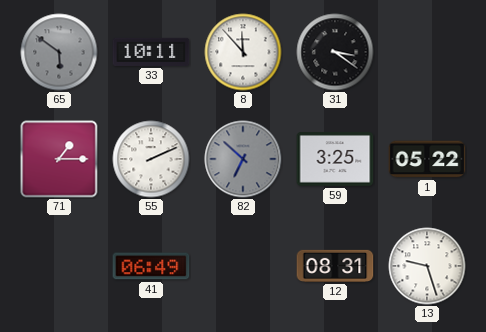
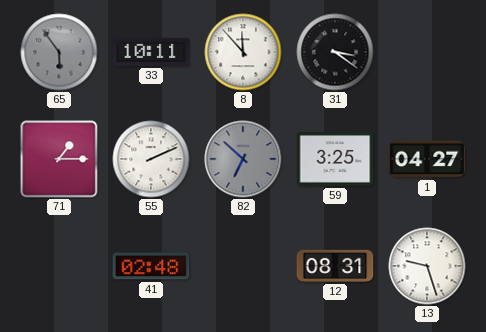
65: 5:51 -> 5:54 (59, 52)
1: 05:22 -> 04:27 (427, 159)
41: 06:49 -> 02:48 (151, 266)
